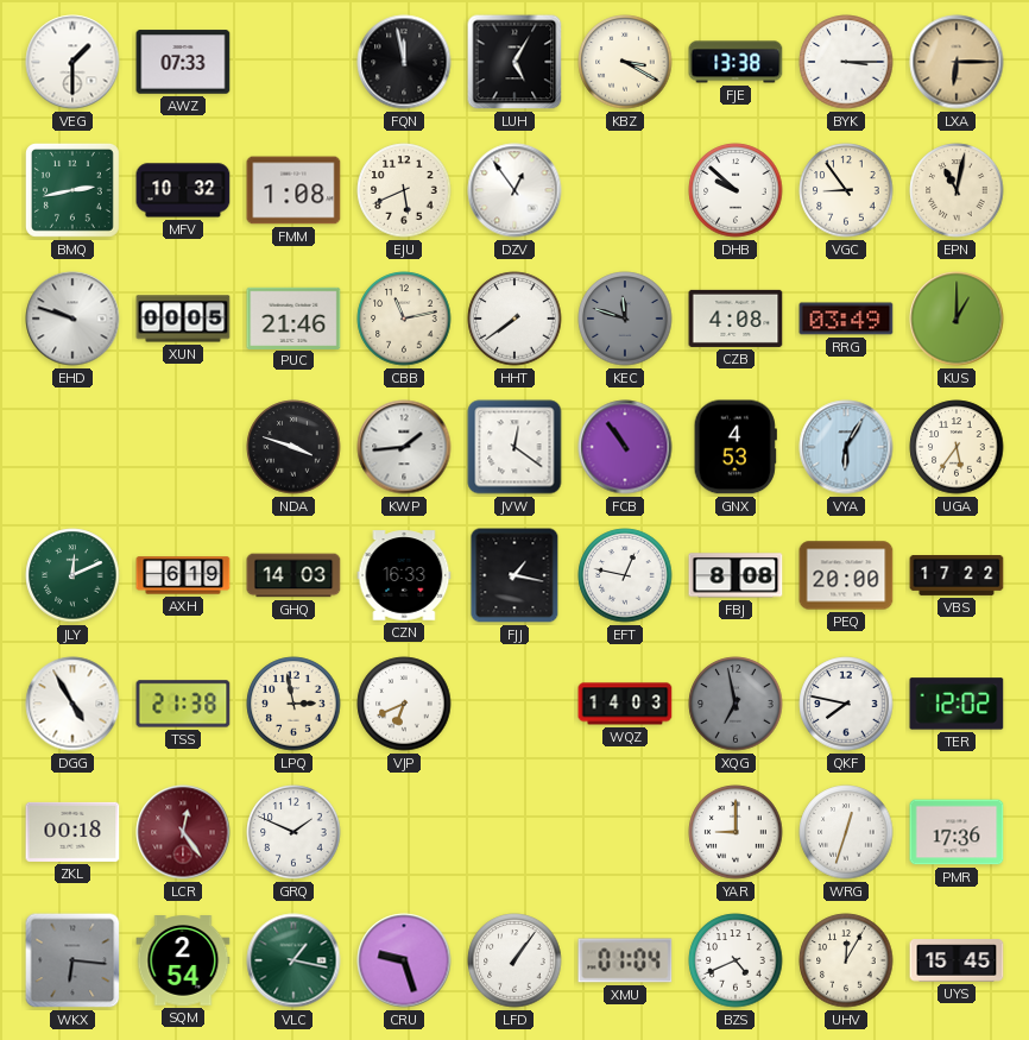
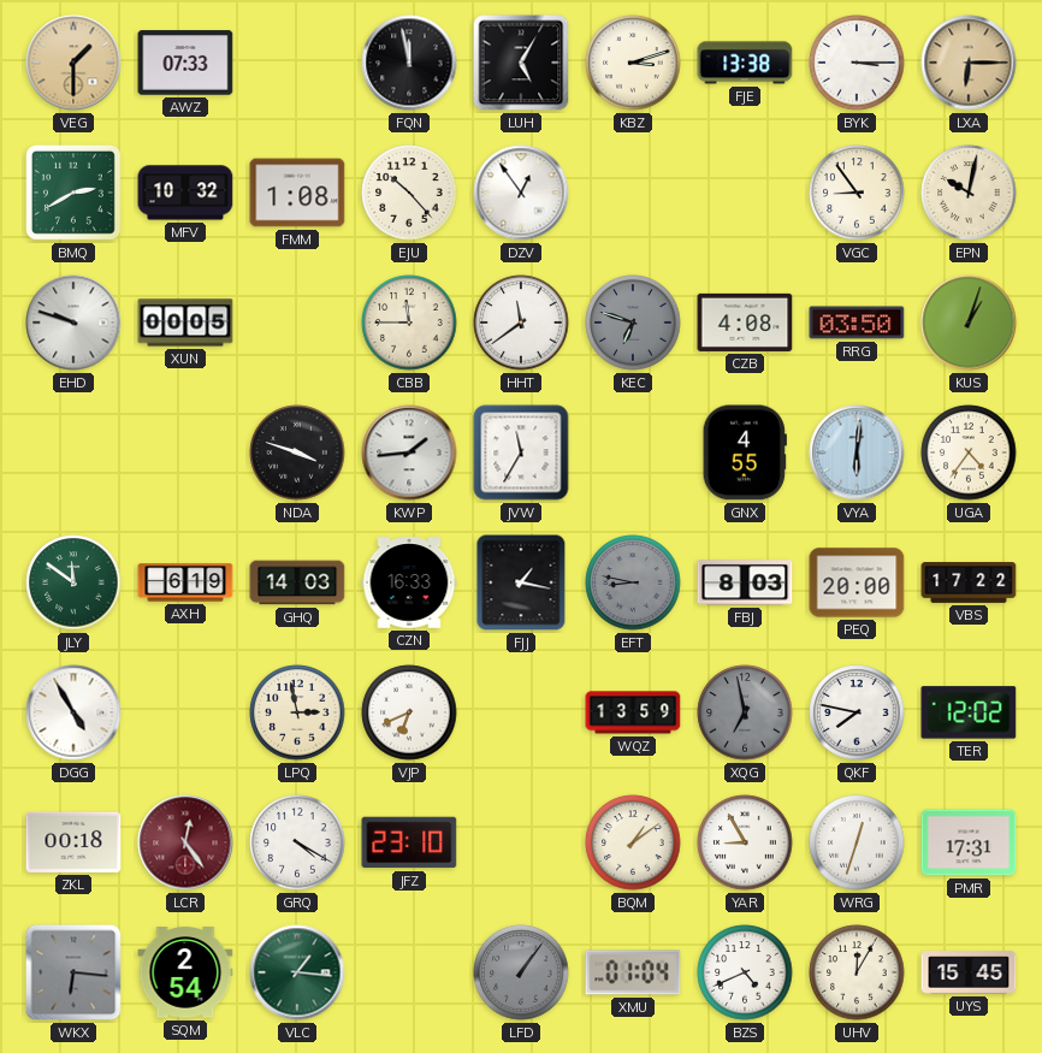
VEG dial: white -> champagne (73, 63)
KBZ: 3:20 -> 3:12 (633, 63)
BMQ: 2:43 -> 2:40 (73, 193)
EJU: 5:41 -> 10:23 (409, 193)
DHB: 9:52 -> none (736, 190)
EPN: 11:02 -> 10:02 (969, 193)
PUC: 21:46 -> none (293, 317)
CBB: 11:13 -> 11:45 (409, 323)
HHT: 7:39 -> 11:39 (521, 323)
KEC: 11:48 -> 6:48 (633, 323)
RRG: 03:49 -> 03:50 (857, 323)
KUS: 1:00 -> 1:03 (969, 323)
JVW: 12:21 -> 11:35 (521, 452)
FCB: 10:54 -> none (625, 447)
GNX: 4:53 -> 4:55 (745, 452)
VYA: 6:05 -> 6:01 (857, 452)
UGA: 5:36 -> 4:36 (969, 452)
JLY: 12:11 -> 11:51 (73, 582)
EFT: 12:47 -> 8:47 (633, 582)
EFT dial: white -> grey (633, 582)
FBJ: 8:08 -> 8:03 (745, 582)
TSS: 21:38 -> none (183, 704)
WQZ: 14:03 -> 13:59 (633, 712)
GRQ: 1:49 -> 4:20 (297, 842)
JFZ: none -> 23:10 (409, 842)
BQM: none -> 1:09 (633, 842)
YAR: 9:00 -> 8:55 (745, 842)
PMR: 17:36 -> 17:31 (969, 842)
VLC: 1:17 -> 1:16 (297, 972)
CRU: 9:27 -> none (404, 960)
LFD dial: white -> grey (521, 972)
